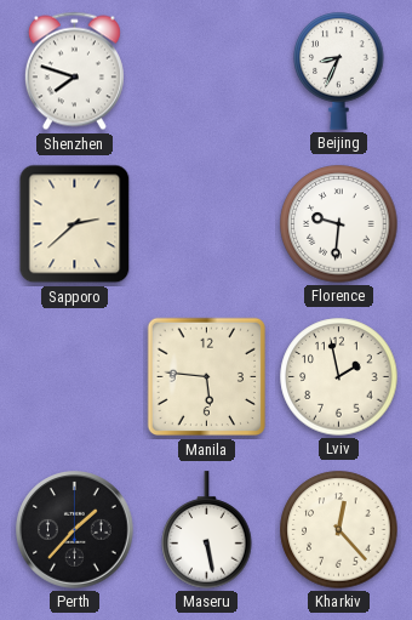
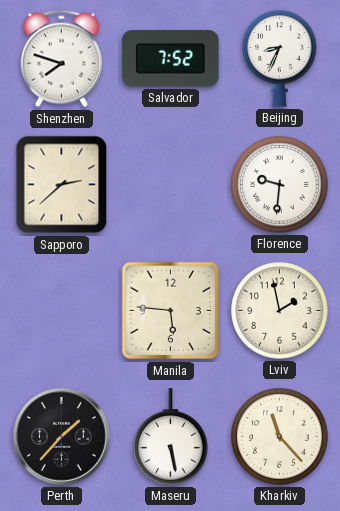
Salvador: none -> 7:52 (171, 59)
Kharkiv: 12:23 -> 11:23 (280, 437)
